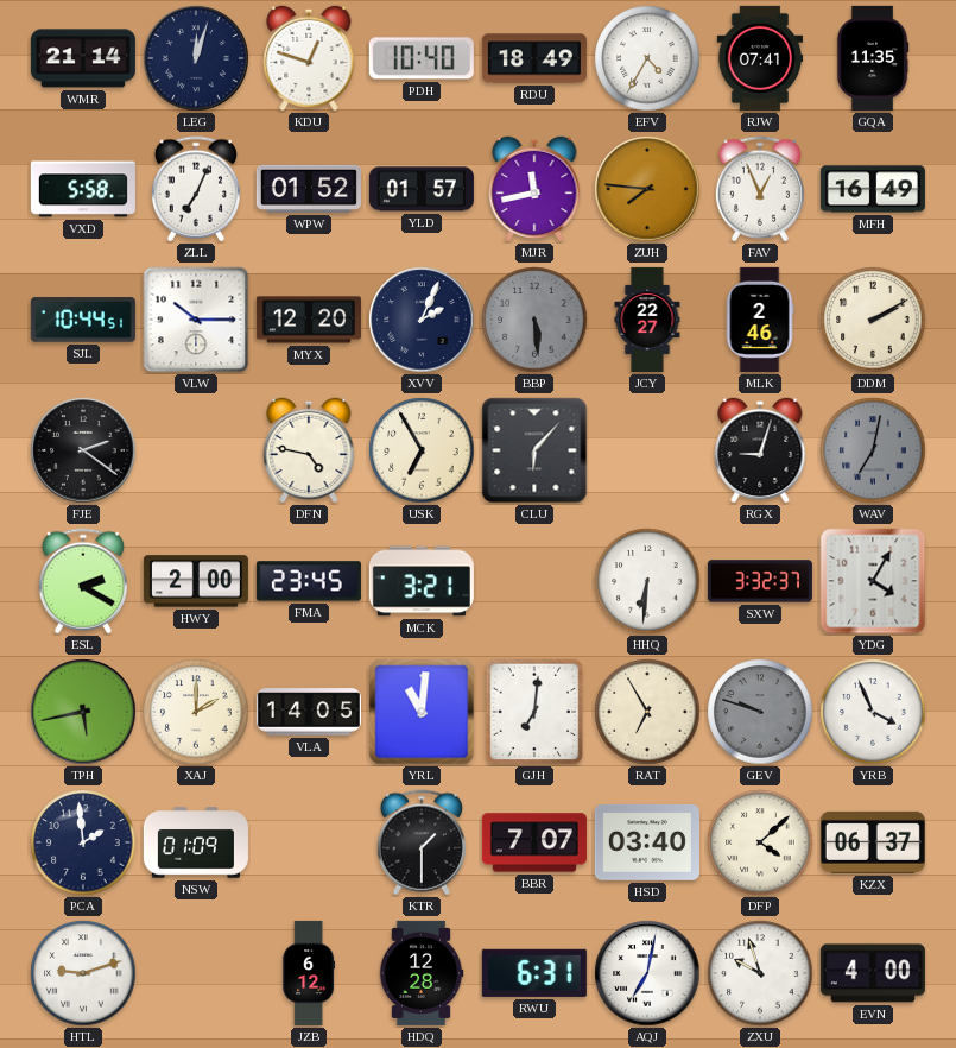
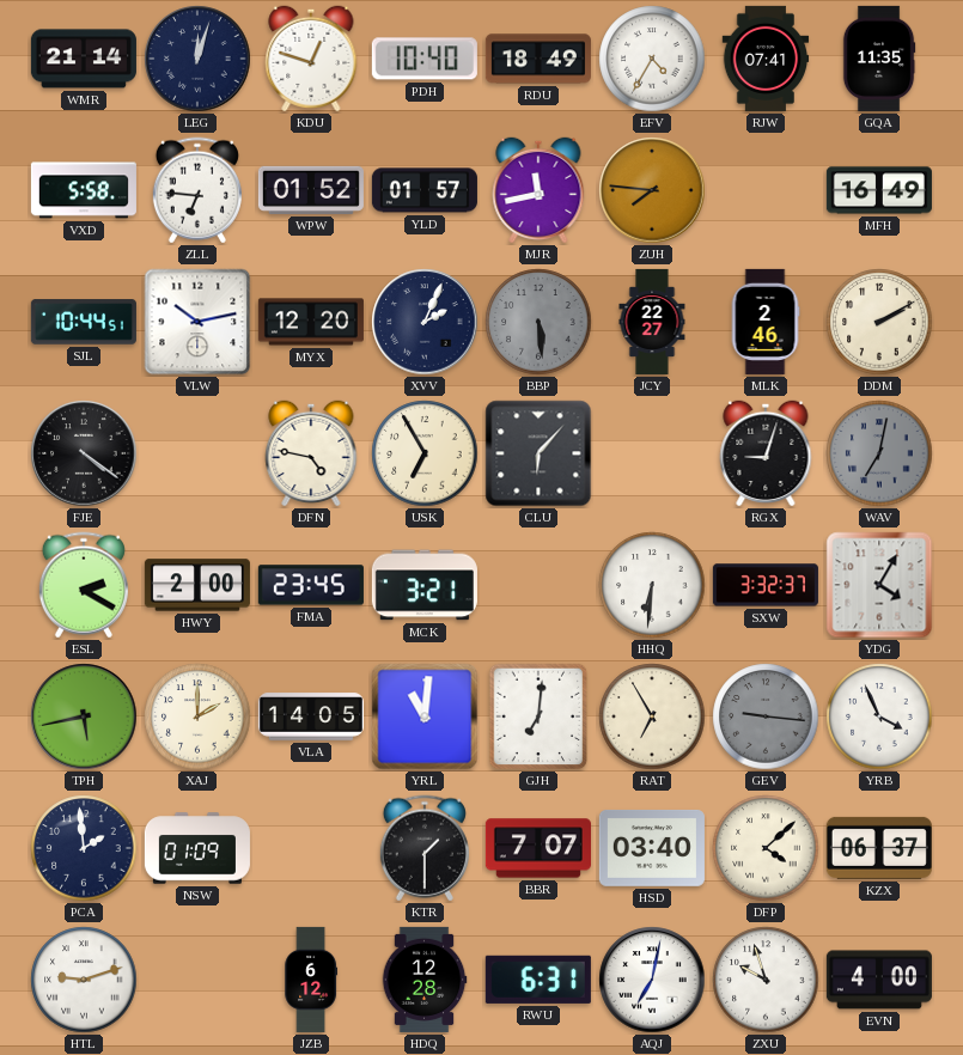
ZLL: 7:04 -> 6:46 (197, 190)
FAV: 12:56 -> none (760, 189)
VLW: 10:15 -> 10:13 (197, 322)
FJE: 2:21 -> 4:21 (84, 453)
GEV: 9:48 -> 9:16 (766, 716)
